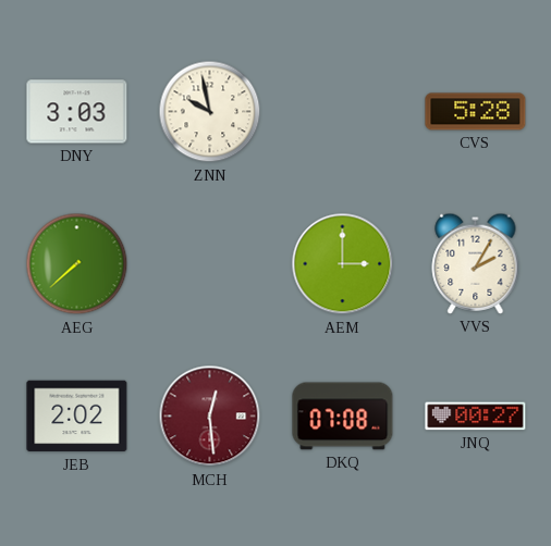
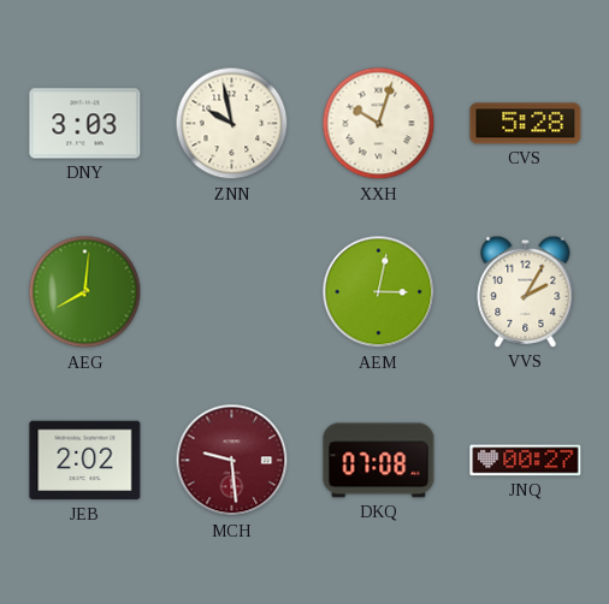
XXH: none -> 10:03 (379, 124)
AEG: 7:38 -> 8:01 (85, 292)
AEM: 3:00 -> 3:02 (379, 292)
MCH: 12:29 -> 9:29 (232, 461)
